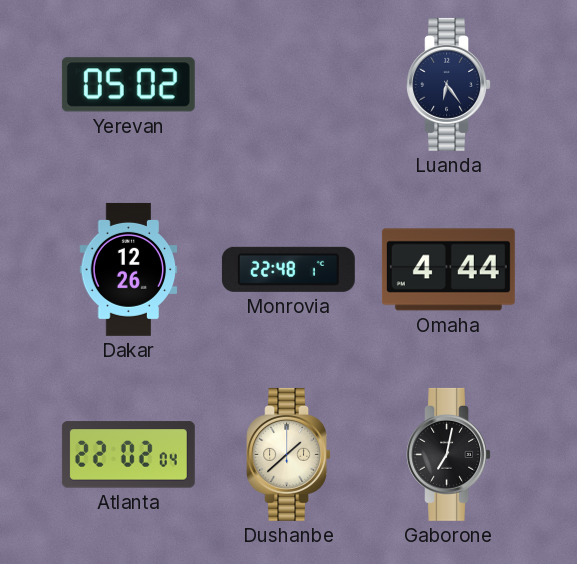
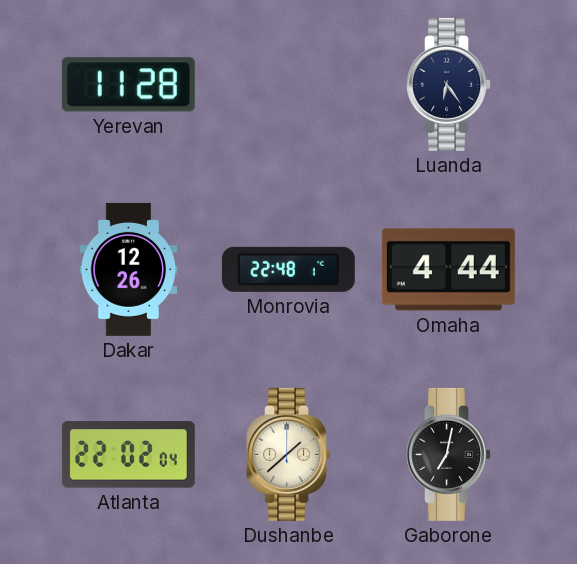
Yerevan: 05:02 -> 11:28 (128, 85)
